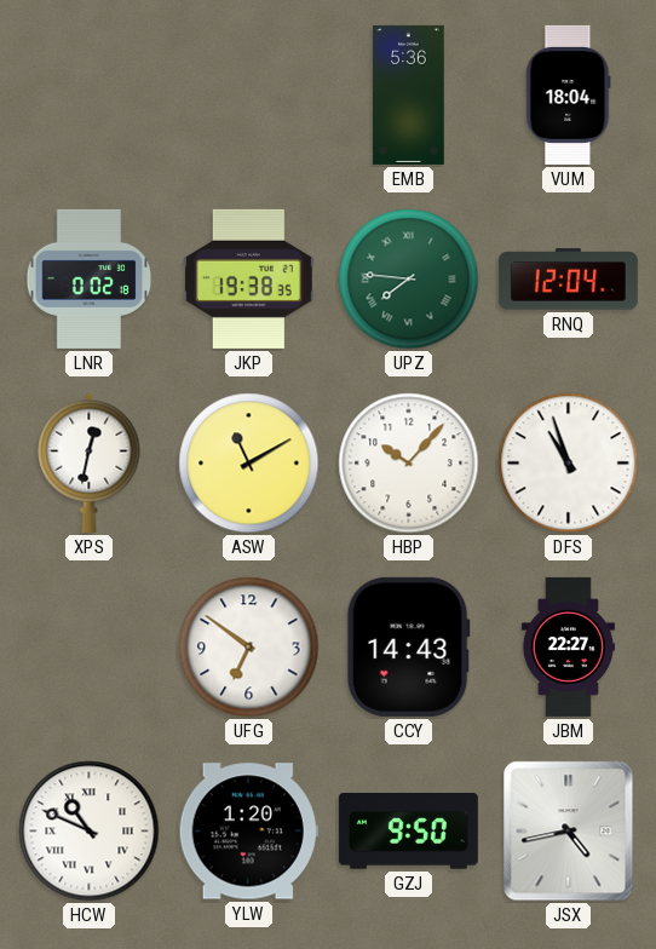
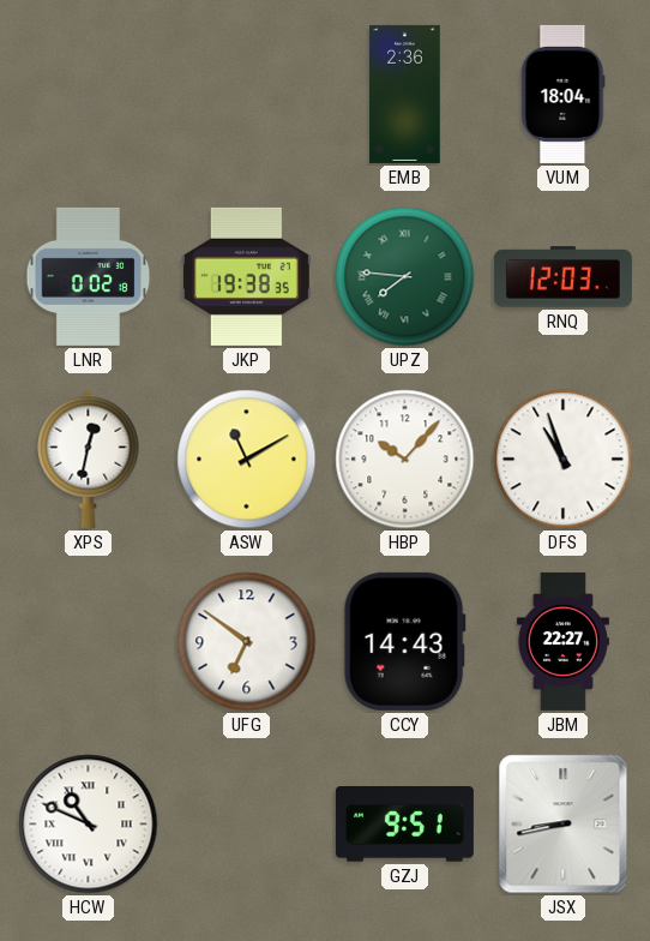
EMB: 5:36 -> 2:36 (405, 94)
RNQ: 12:04 -> 12:03 (562, 277)
YLW: 1:20 -> none (248, 832)
GZJ: 9:50 -> 9:51 (404, 825)
JSX: 4:43 -> 8:43 (564, 825)
